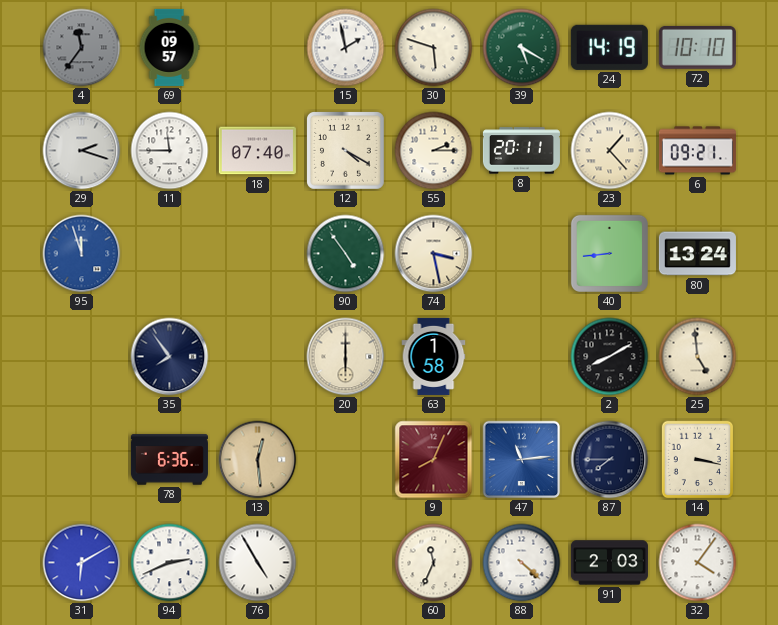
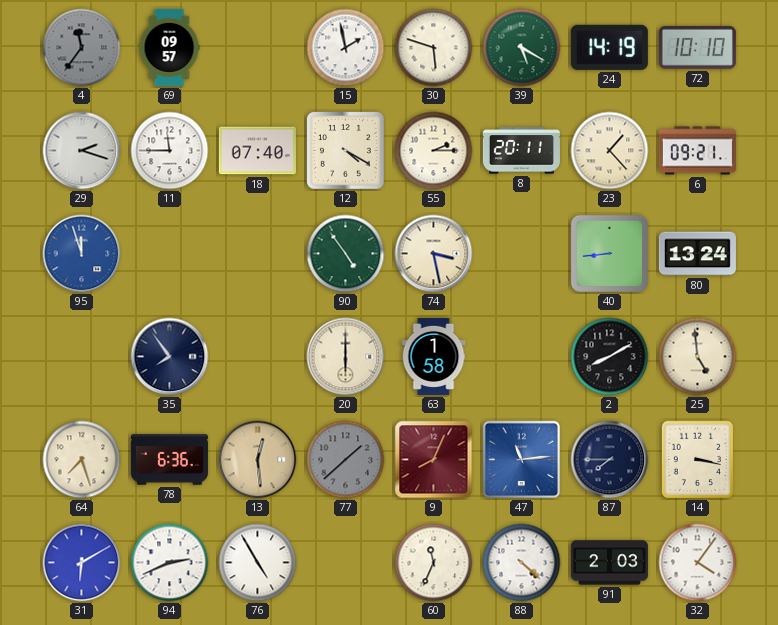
64: none -> 7:27 (82, 460)
77: none -> 1:38 (346, 460)
